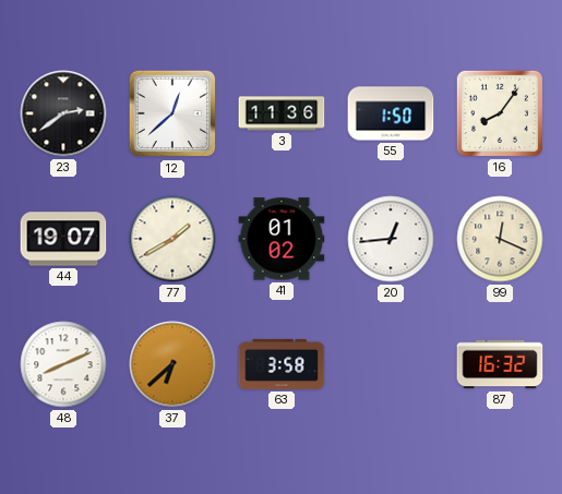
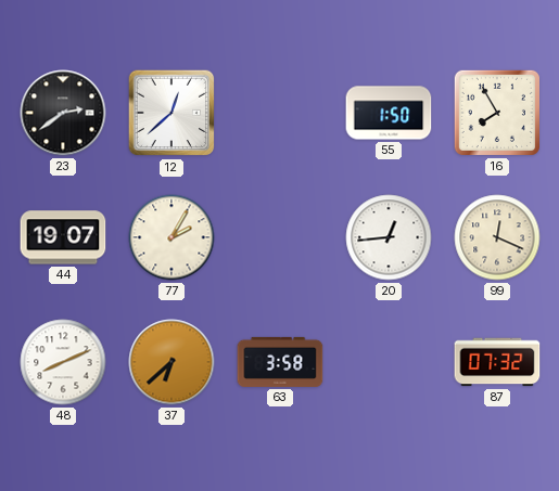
3: 11:36 -> none (282, 113)
16: 8:06 -> 7:55 (497, 113)
77: 1:40 -> 2:05 (171, 237)
41: 01:02 -> none (282, 239)
87: 16:32 -> 07:32 (497, 362)
